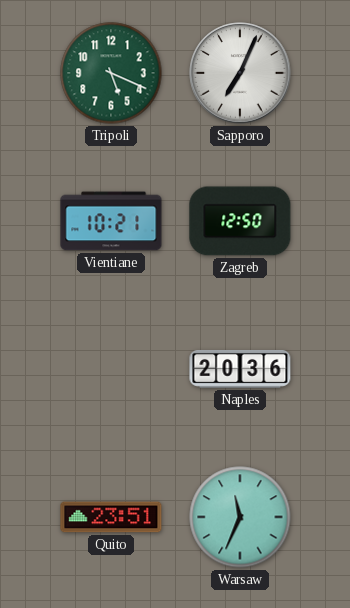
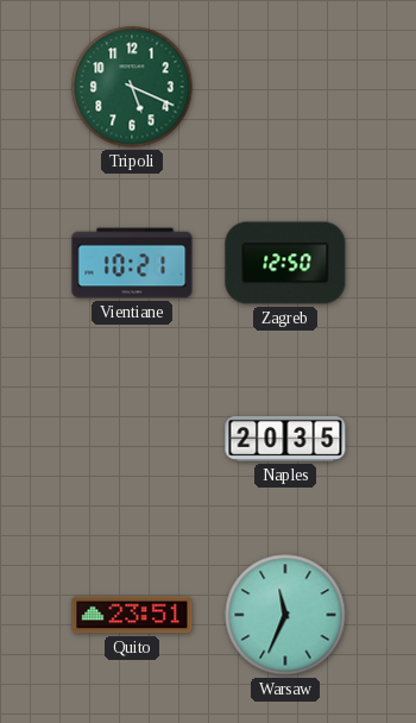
Sapporo: 7:04 -> none (240, 73)
Naples: 20:36 -> 20:35 (285, 439)
